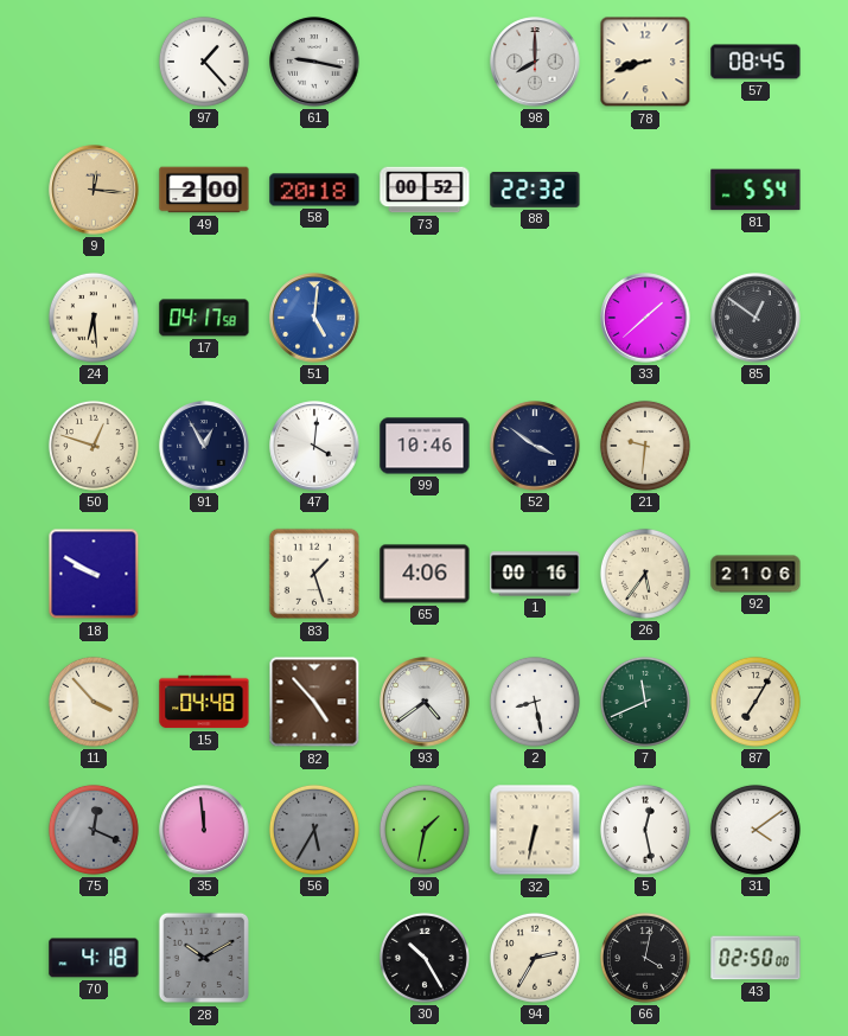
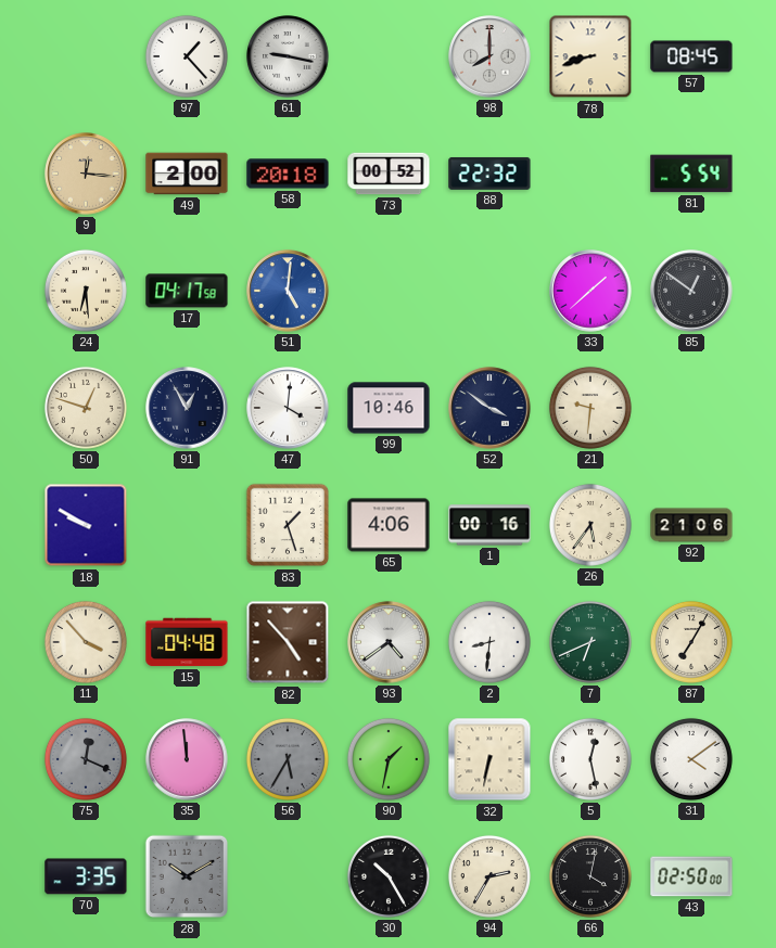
2: 8:28 -> 8:31 (489, 642)
7: 11:41 -> 6:41 (590, 642)
70: 4:18 -> 3:35 (86, 876)
